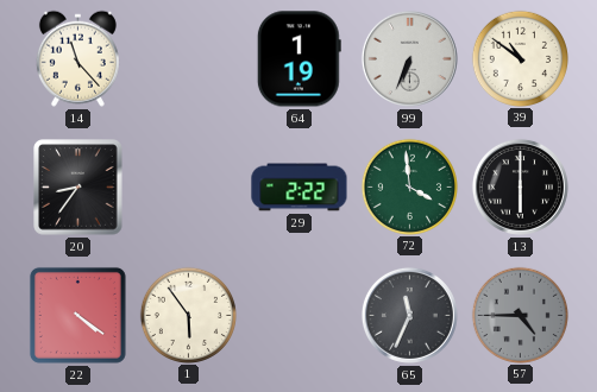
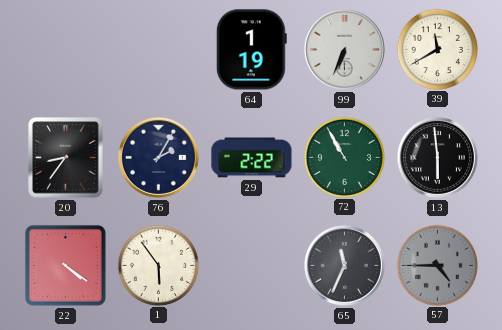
14: 11:23 -> none (77, 58)
39: 10:51 -> 11:40 (437, 49)
76: none -> 2:05 (158, 157)
72: 3:59 -> 10:55 (344, 157)
13: 6:00 -> 5:59 (437, 157)
